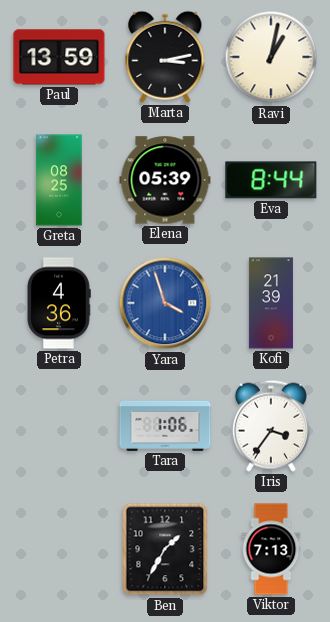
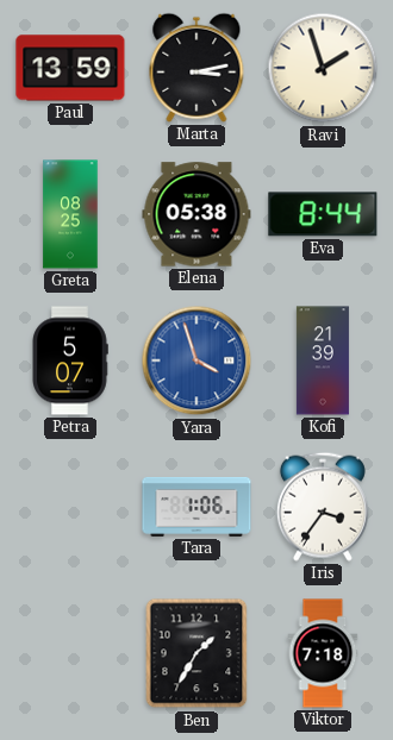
Ravi: 1:02 -> 1:57 (323, 68)
Elena: 05:39 -> 05:38 (196, 214)
Petra: 4:36 -> 5:07 (70, 360)
Viktor: 7:13 -> 7:18 (323, 653)
